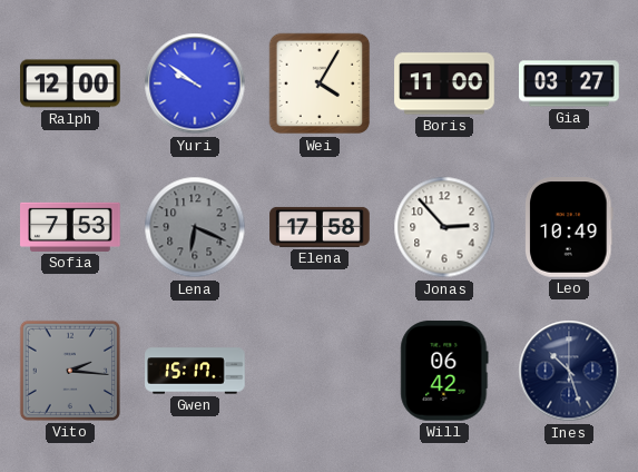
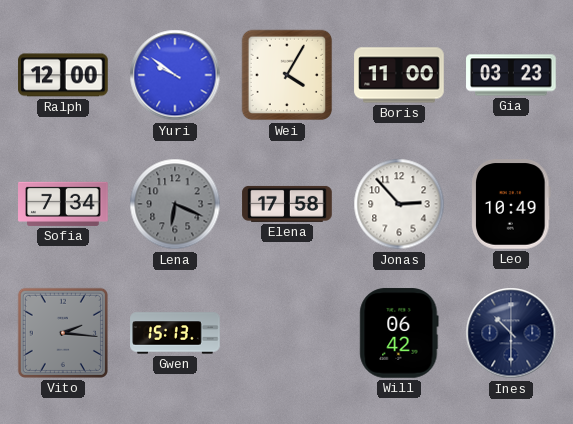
Gia: 03:27 -> 03:23 (511, 75)
Sofia: 7:53 -> 7:34 (63, 204)
Gwen: 15:17 -> 15:13 (175, 333)
Ines: 10:27 -> 10:30 (511, 333)
